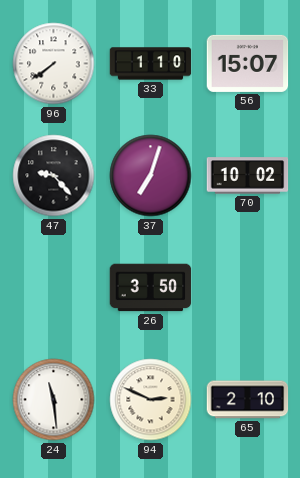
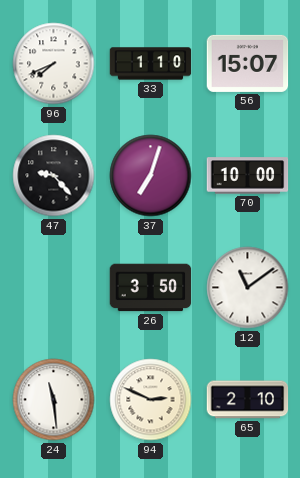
96: 7:39 -> 7:41 (54, 64)
70: 10:02 -> 10:00 (248, 176)
12: none -> 11:09 (248, 288)
